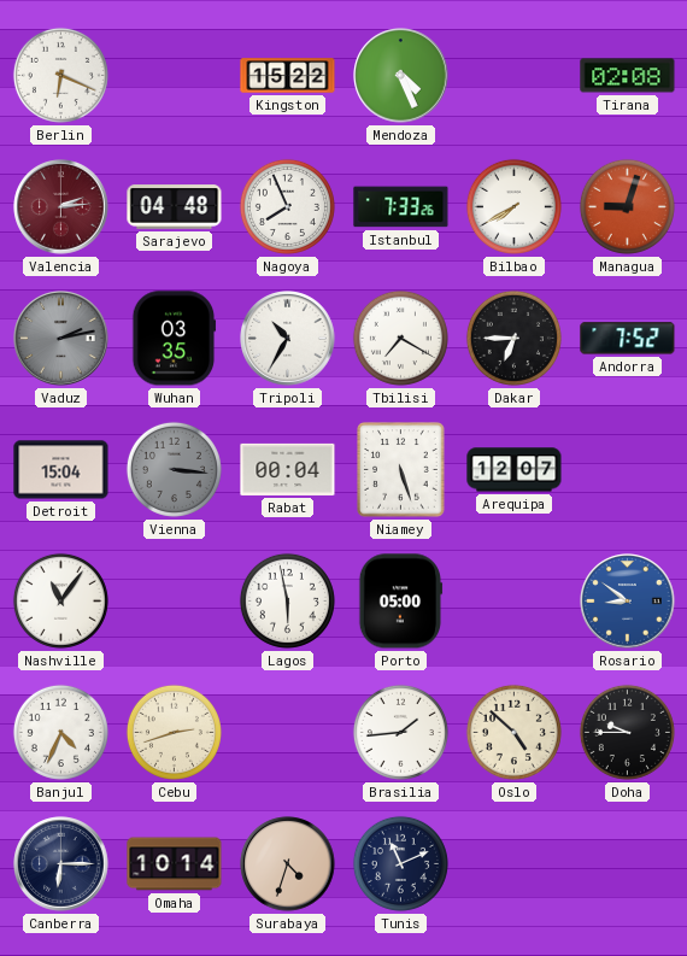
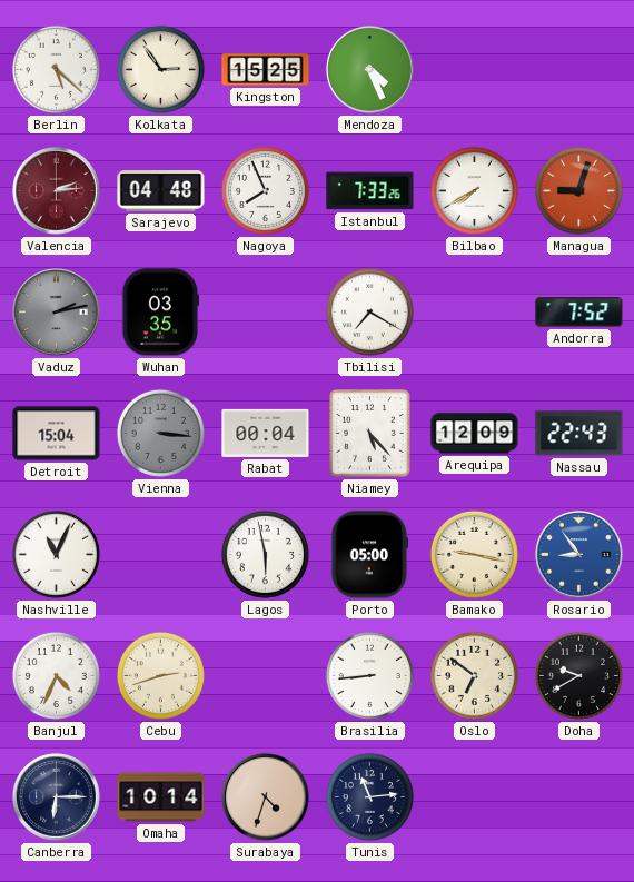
Berlin: 6:19 -> 5:22 (56, 69)
Kolkata: none -> 2:54 (160, 69)
Kingston: 15:22 -> 15:25 (266, 70)
Tirana: 02:08 -> none (628, 76)
Tripoli: 10:35 -> none (288, 339)
Dakar: 6:45 -> none (513, 338)
Niamey: 5:27 -> 5:23 (370, 434)
Arequipa: 12:07 -> 12:09 (475, 434)
Nassau: none -> 22:43 (579, 434)
Nashville: 11:06 -> 11:04 (56, 554)
Bamako: none -> 9:17 (474, 554)
Rosario: 8:51 -> 8:54 (579, 555)
Brasilia: 1:44 -> 8:44 (369, 675)
Oslo: 4:52 -> 6:51 (474, 675)
Doha: 9:45 -> 9:40 (578, 675)
Tunis: 11:11 -> 11:14 (369, 796)
